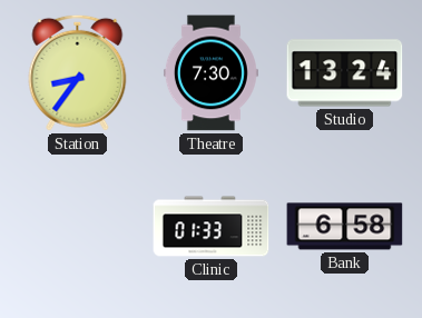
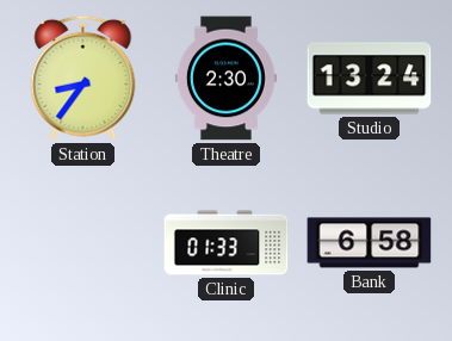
Theatre: 7:30 -> 2:30 (225, 79)
